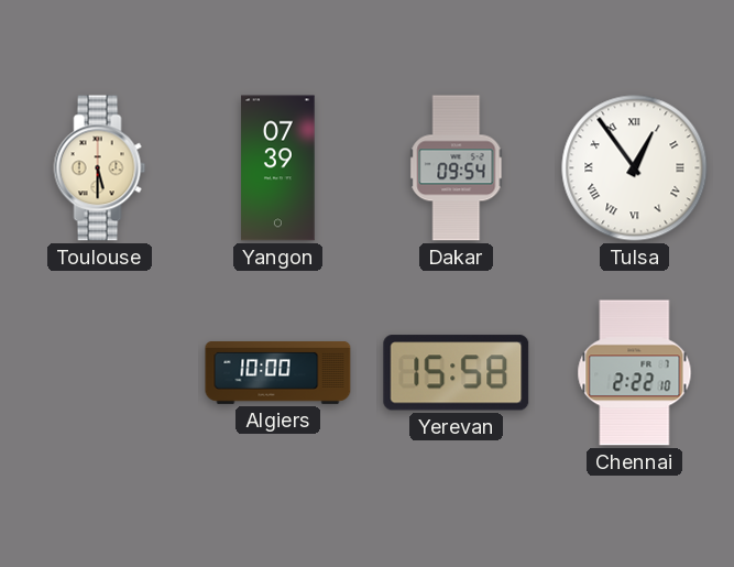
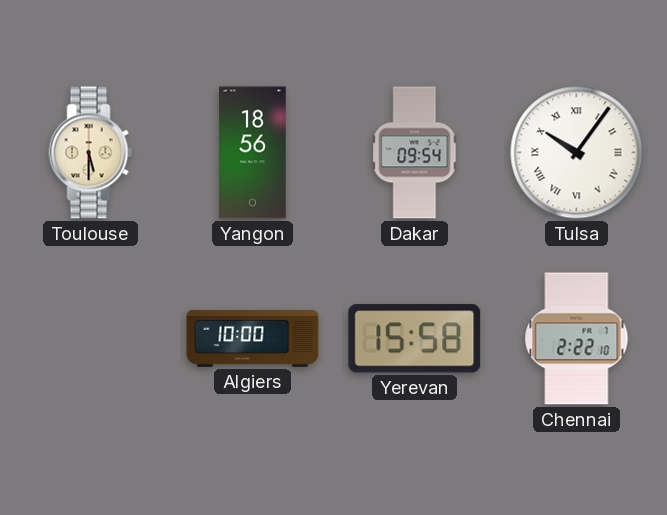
Yangon: 07:39 -> 18:56 (253, 153)
Tulsa: 12:54 -> 10:06 (577, 153)
